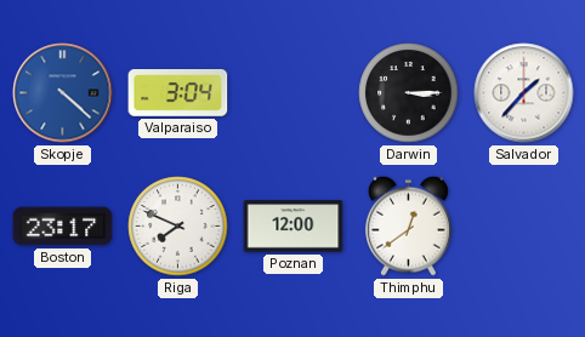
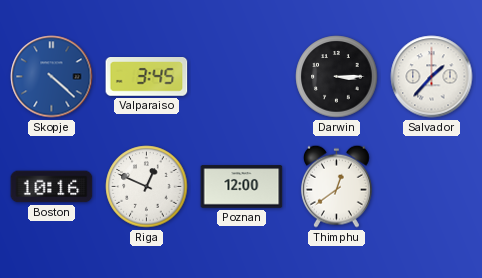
Valparaiso: 3:04 -> 3:45 (147, 77)
Boston: 23:17 -> 10:16 (52, 187)
Riga: 7:49 -> 12:49 (147, 187)
